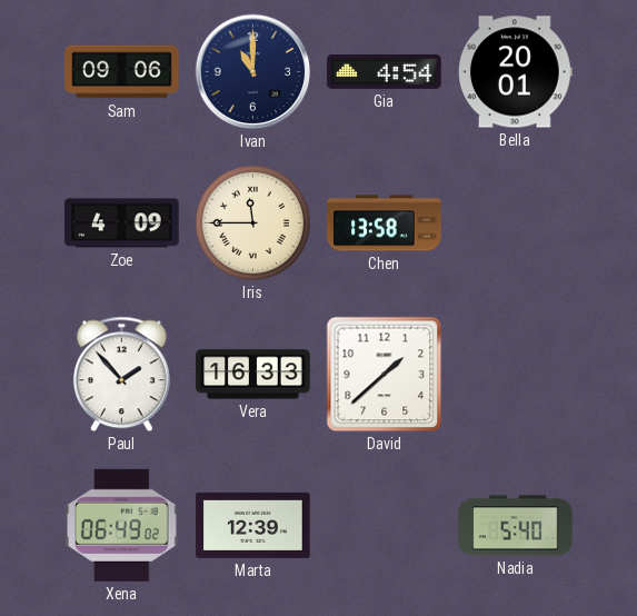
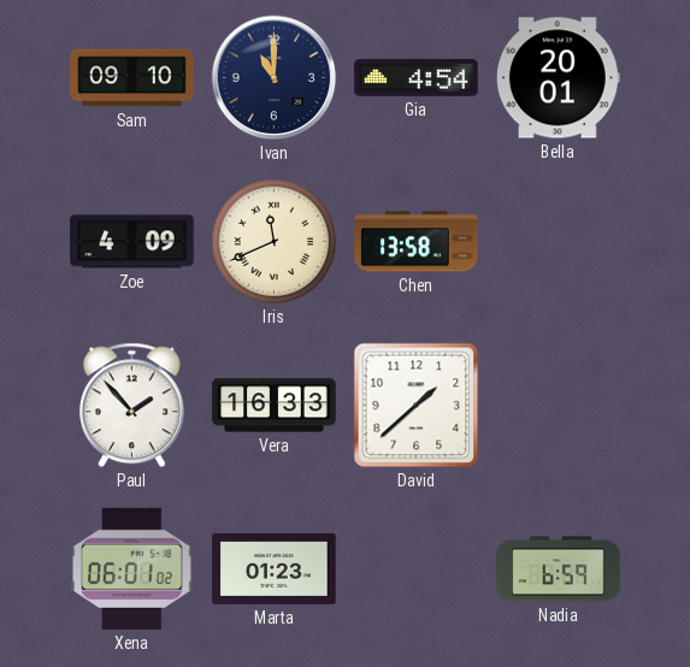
Sam: 09:06 -> 09:10 (132, 78)
Iris: 11:45 -> 11:41 (273, 241)
Xena: 06:49 -> 06:01 (132, 568)
Marta: 12:39 -> 01:23 (275, 568)
Nadia: 5:40 -> 6:59 (559, 569)
